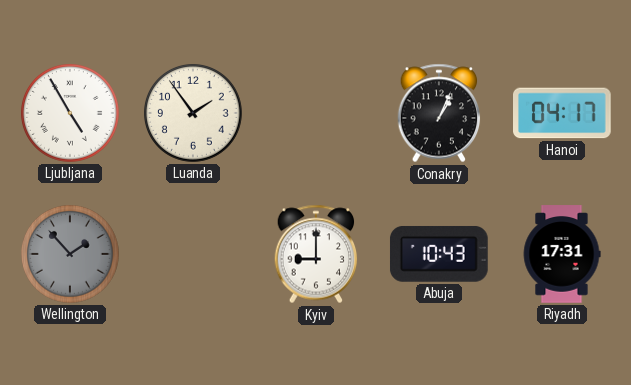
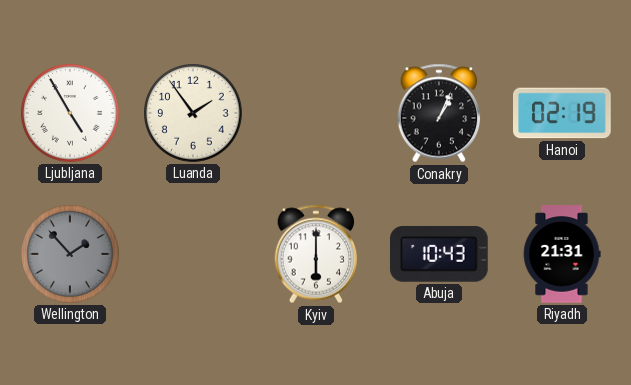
Hanoi: 04:17 -> 02:19 (563, 113)
Kyiv: 9:00 -> 6:00 (316, 254)
Riyadh: 17:31 -> 21:31 (562, 254)
